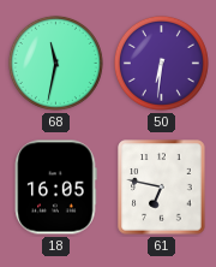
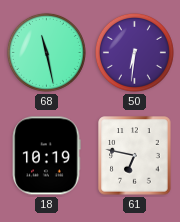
68: 11:32 -> 11:28 (46, 52)
18: 16:05 -> 10:19 (46, 156)
